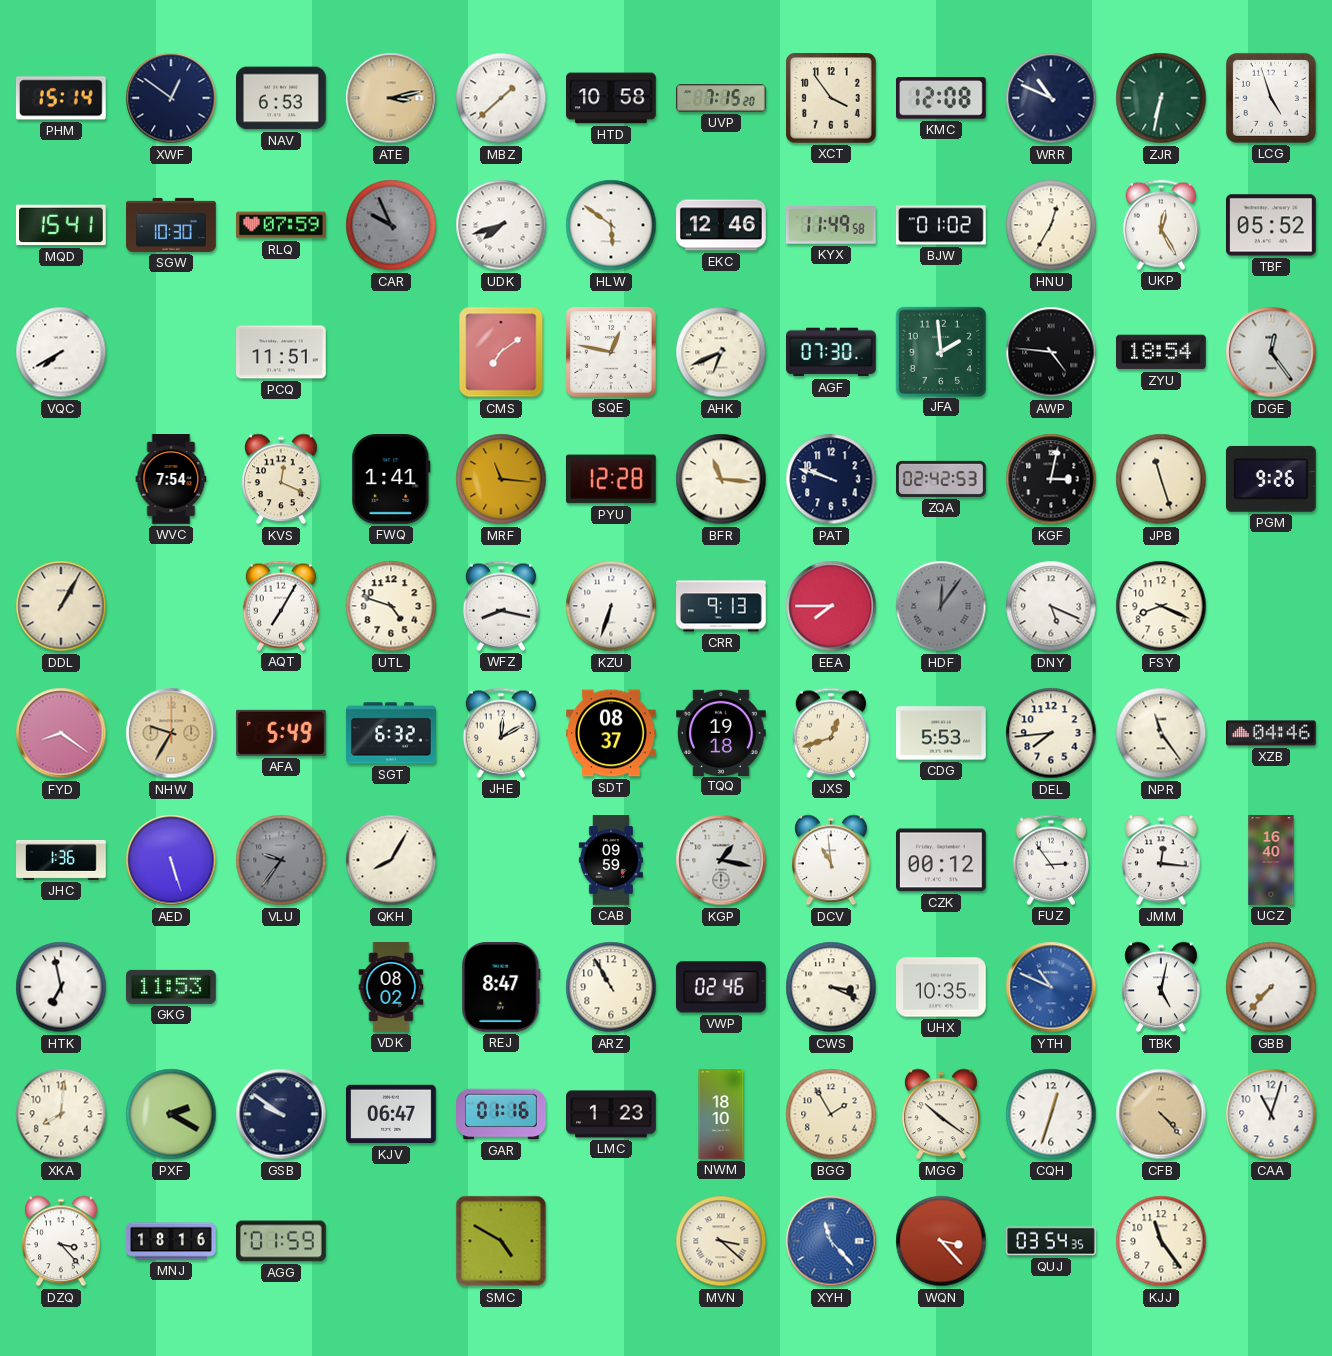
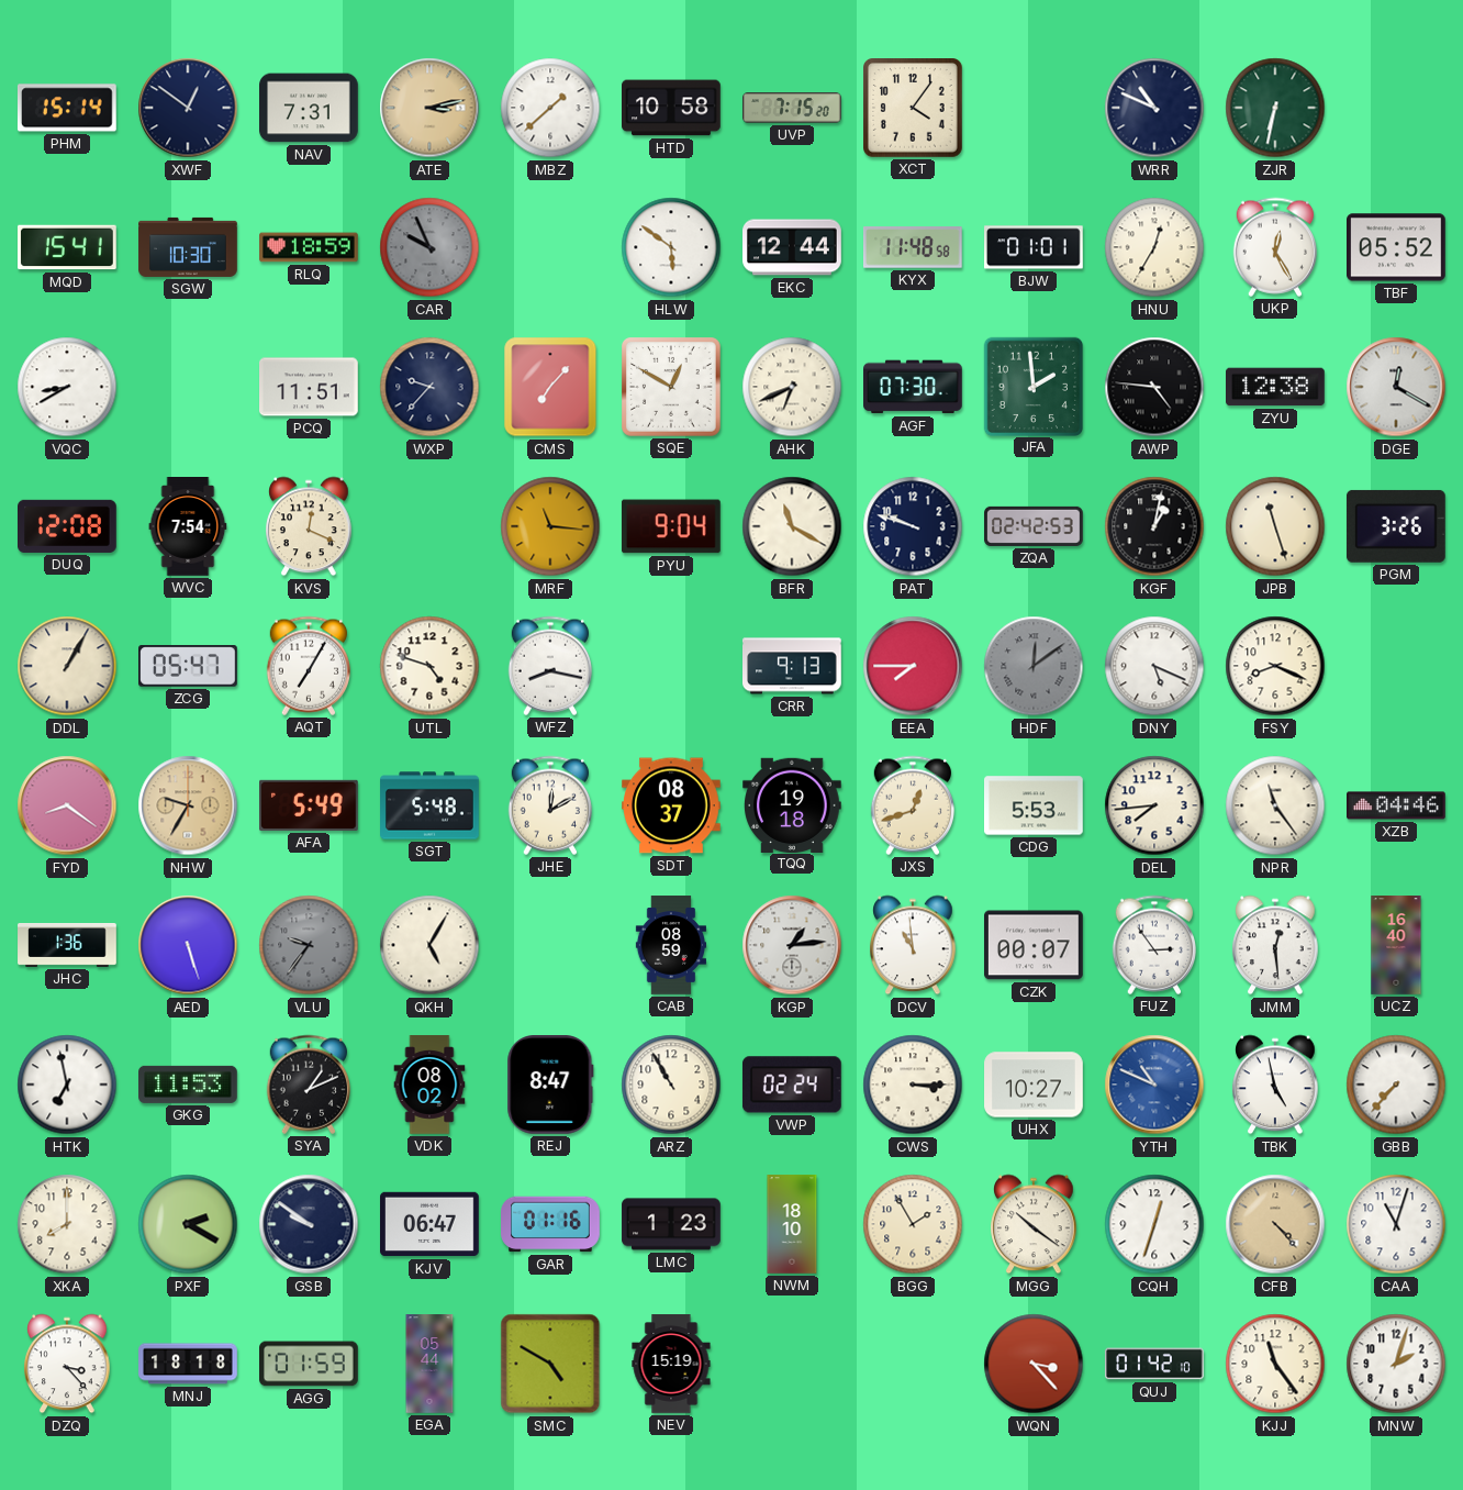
NAV: 6:53 -> 7:31 (310, 108)
XCT: 3:54 -> 4:06 (914, 109)
KMC: 12:08 -> none (941, 99)
LCG: 4:57 -> none (1271, 98)
RLQ: 07:59 -> 18:59 (309, 247)
UDK: 7:42 -> none (501, 225)
EKC: 12:46 -> 12:44 (792, 247)
KYX: 11:49 -> 11:48 (913, 247)
BJW: 01:02 -> 01:01 (1035, 247)
VQC: 7:40 -> 8:40 (67, 387)
WXP: none -> 9:37 (429, 387)
CMS: 7:09 -> 7:07 (550, 387)
SQE: 12:47 -> 12:50 (672, 388)
ZYU: 18:54 -> 12:38 (1276, 387)
DGE: 12:24 -> 12:20 (1396, 387)
DUQ: none -> 12:08 (68, 526)
FWQ: 1:41 -> none (391, 480)
PYU: 12:28 -> 9:04 (671, 526)
BFR: 11:16 -> 11:20 (792, 526)
KGF: 3:02 -> 1:02 (1154, 526)
PGM: 9:26 -> 3:26 (1396, 526)
ZCG: none -> 05:47 (189, 666)
KZU: 6:33 -> none (611, 606)
HDF: 12:06 -> 12:09 (1034, 666)
SGT: 6:32 -> 5:48 (429, 805)
QKH: 8:05 -> 5:05 (429, 945)
CAB: 09:59 -> 08:59 (670, 945)
KGP: 1:17 -> 1:14 (792, 945)
CZK: 00:12 -> 00:07 (1035, 945)
JMM: 12:16 -> 12:29 (1275, 945)
SYA: none -> 1:11 (308, 1085)
VWP: 02:46 -> 02:24 (792, 1085)
CWS: 3:19 -> 3:15 (913, 1085)
UHX: 10:35 -> 10:27 (1034, 1085)
TBK: 5:02 -> 4:58 (1275, 1085)
XKA: 8:01 -> 8:00 (67, 1224)
MNJ: 18:16 -> 18:18 (188, 1364)
EGA: none -> 05:44 (429, 1364)
NEV: none -> 15:19 (671, 1364)
MVN: 3:22 -> none (721, 1241)
XYH: 11:23 -> none (831, 1241)
QUJ: 03:54 -> 01:42 (1155, 1364)
MNW: none -> 2:03 (1396, 1364)
